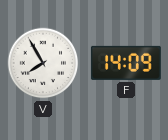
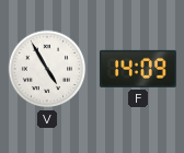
V: 7:55 -> 4:55 (47, 69)
